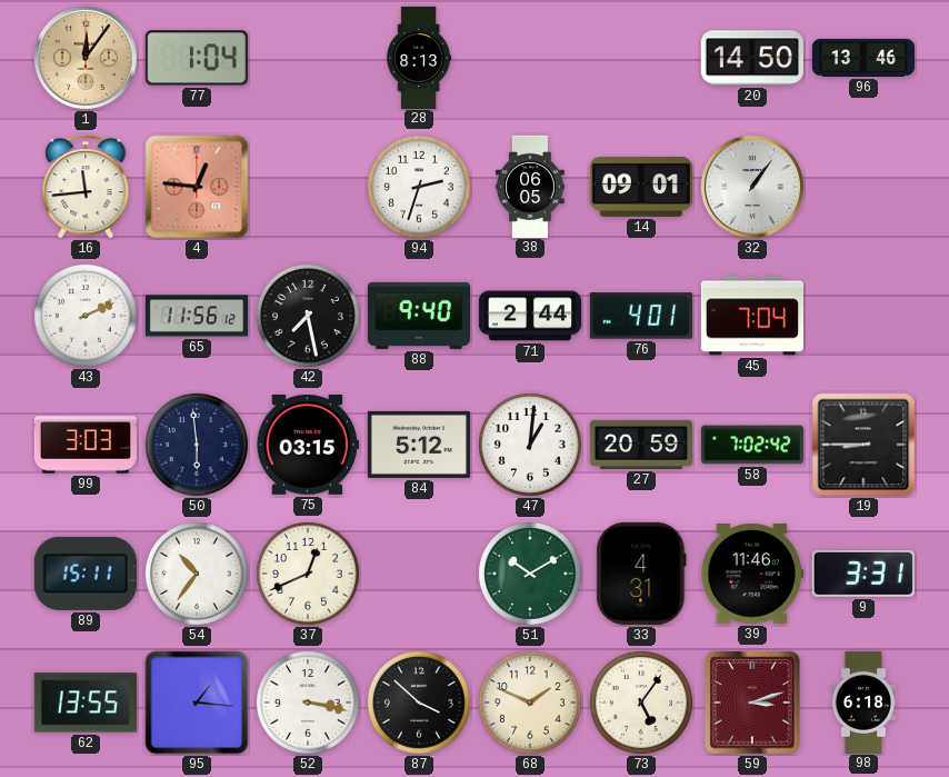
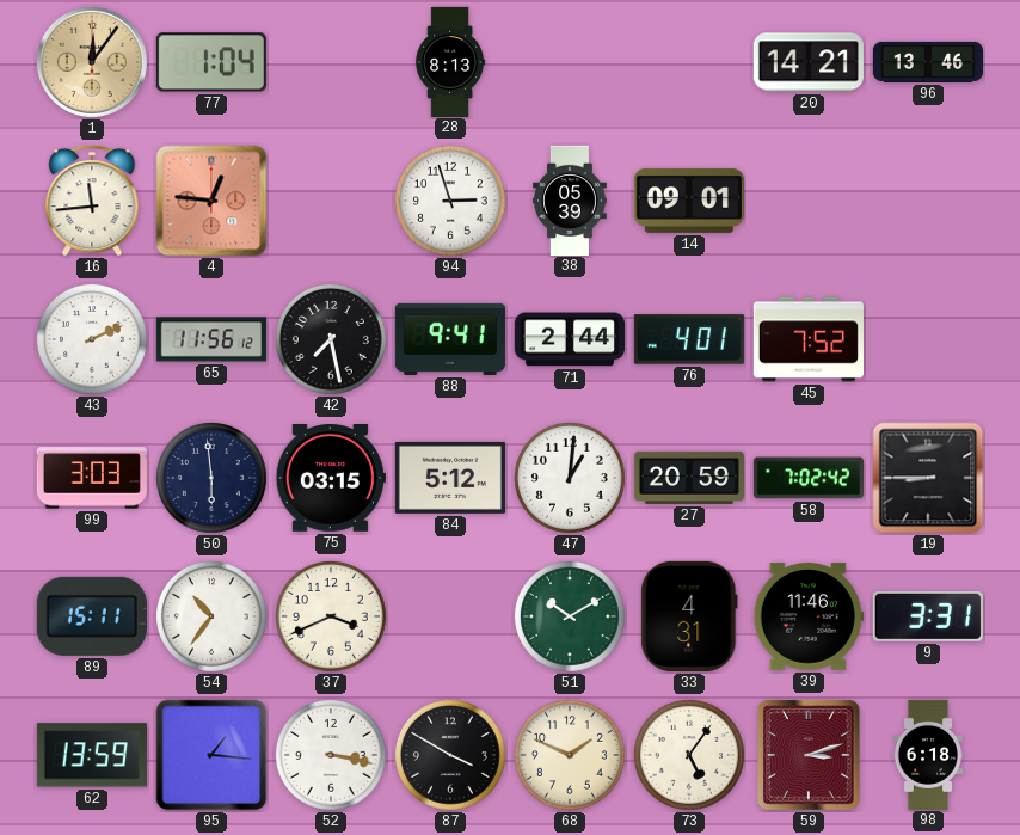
20: 14:50 -> 14:21 (809, 62)
94: 2:33 -> 2:57 (450, 201)
38: 06:05 -> 05:39 (571, 199)
32: 1:06 -> none (752, 187)
88: 9:40 -> 9:41 (450, 339)
45: 7:04 -> 7:52 (809, 339)
37: 12:41 -> 3:41 (331, 616)
62: 13:55 -> 13:59 (92, 755)
87: 3:52 -> 3:50 (450, 755)
